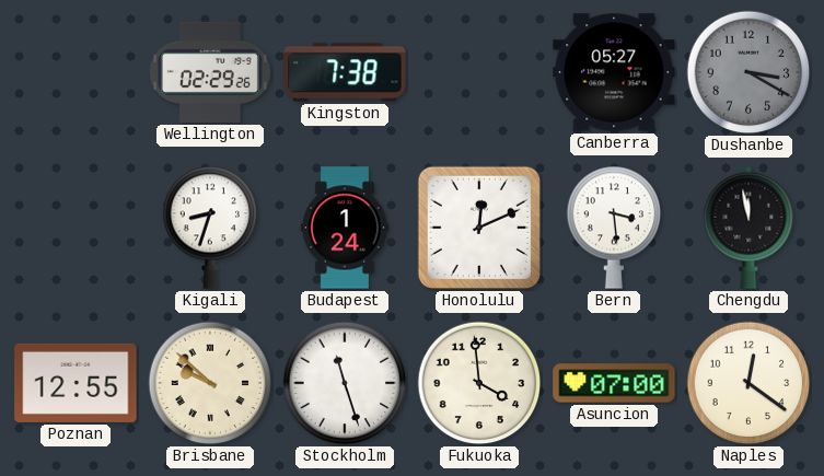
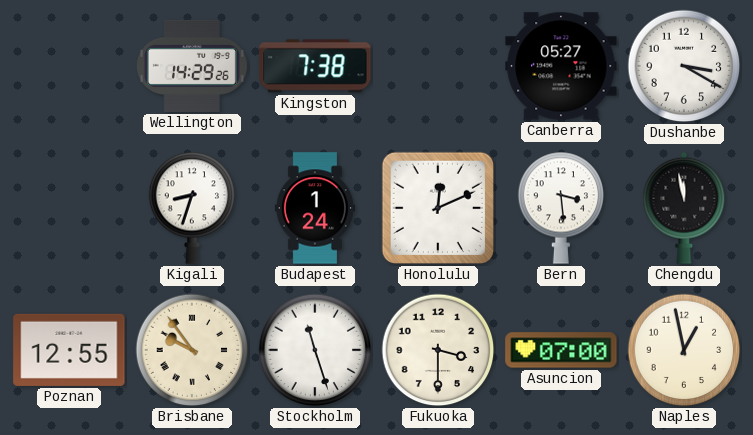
Wellington: 02:29 -> 14:29 (192, 66)
Dushanbe dial: grey -> white (684, 66)
Brisbane: 9:52 -> 9:54 (192, 350)
Fukuoka: 3:59 -> 3:30 (438, 350)
Naples: 12:21 -> 12:58 (684, 350)
